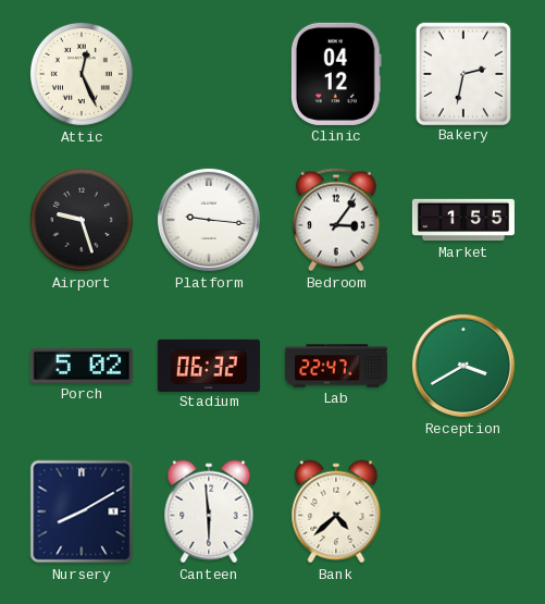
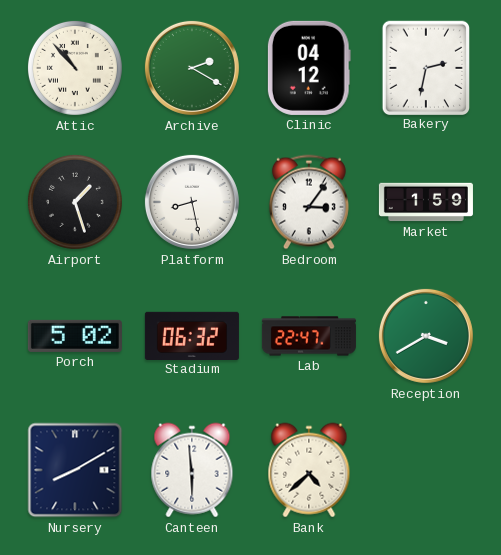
Attic: 12:26 -> 10:53 (75, 68)
Archive: none -> 2:20 (192, 68)
Airport: 9:27 -> 1:27 (75, 202)
Platform: 9:16 -> 8:28 (192, 202)
Market: 1:55 -> 1:59 (426, 202)
